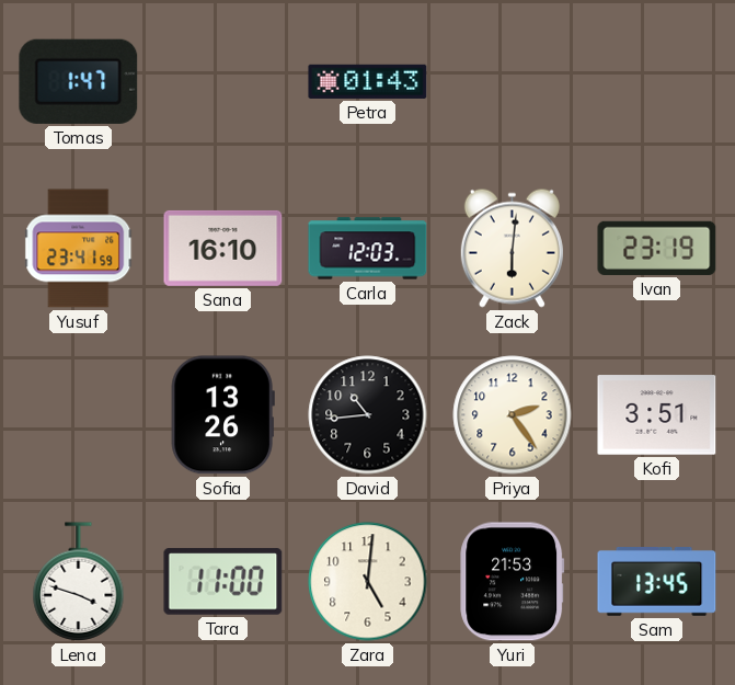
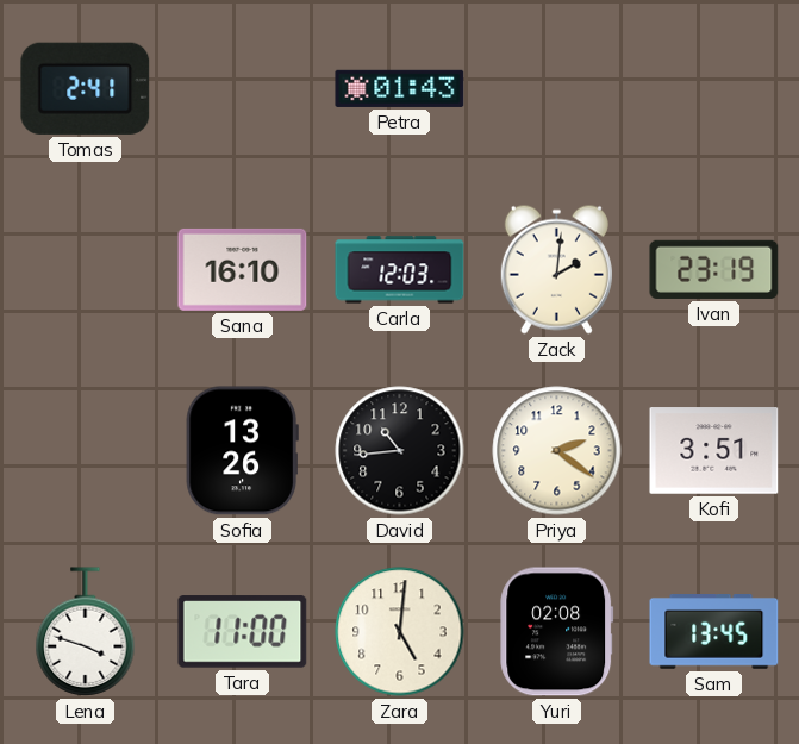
Tomas: 1:47 -> 2:41 (86, 88)
Yusuf: 23:41 -> none (79, 249)
Zack: 6:01 -> 2:01 (556, 269)
Priya: 2:24 -> 2:21 (557, 451)
Yuri: 21:53 -> 02:08 (557, 632)
